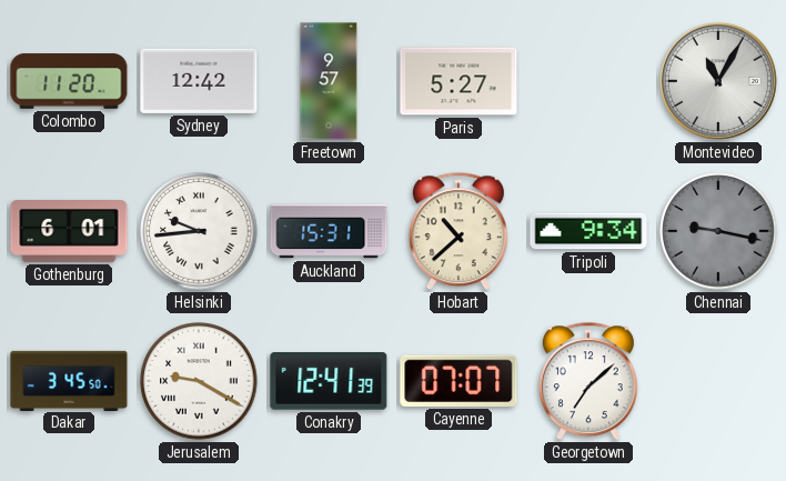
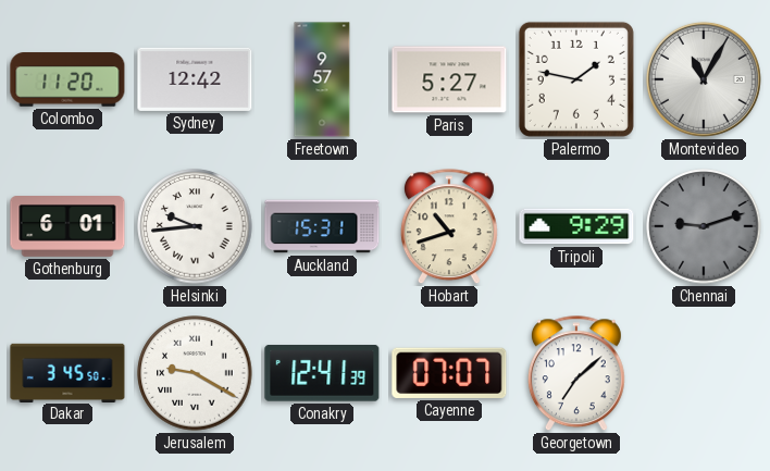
Palermo: none -> 1:47 (576, 79)
Hobart: 10:38 -> 10:42 (449, 227)
Tripoli: 9:34 -> 9:29 (576, 226)
Chennai: 9:17 -> 9:12 (704, 226)
